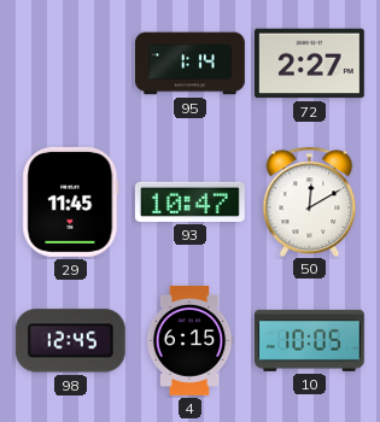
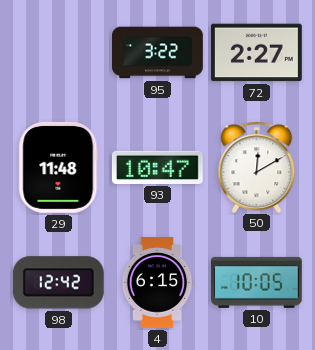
95: 1:14 -> 3:22 (158, 53)
29: 11:45 -> 11:48 (59, 167)
98: 12:45 -> 12:42 (58, 283)
